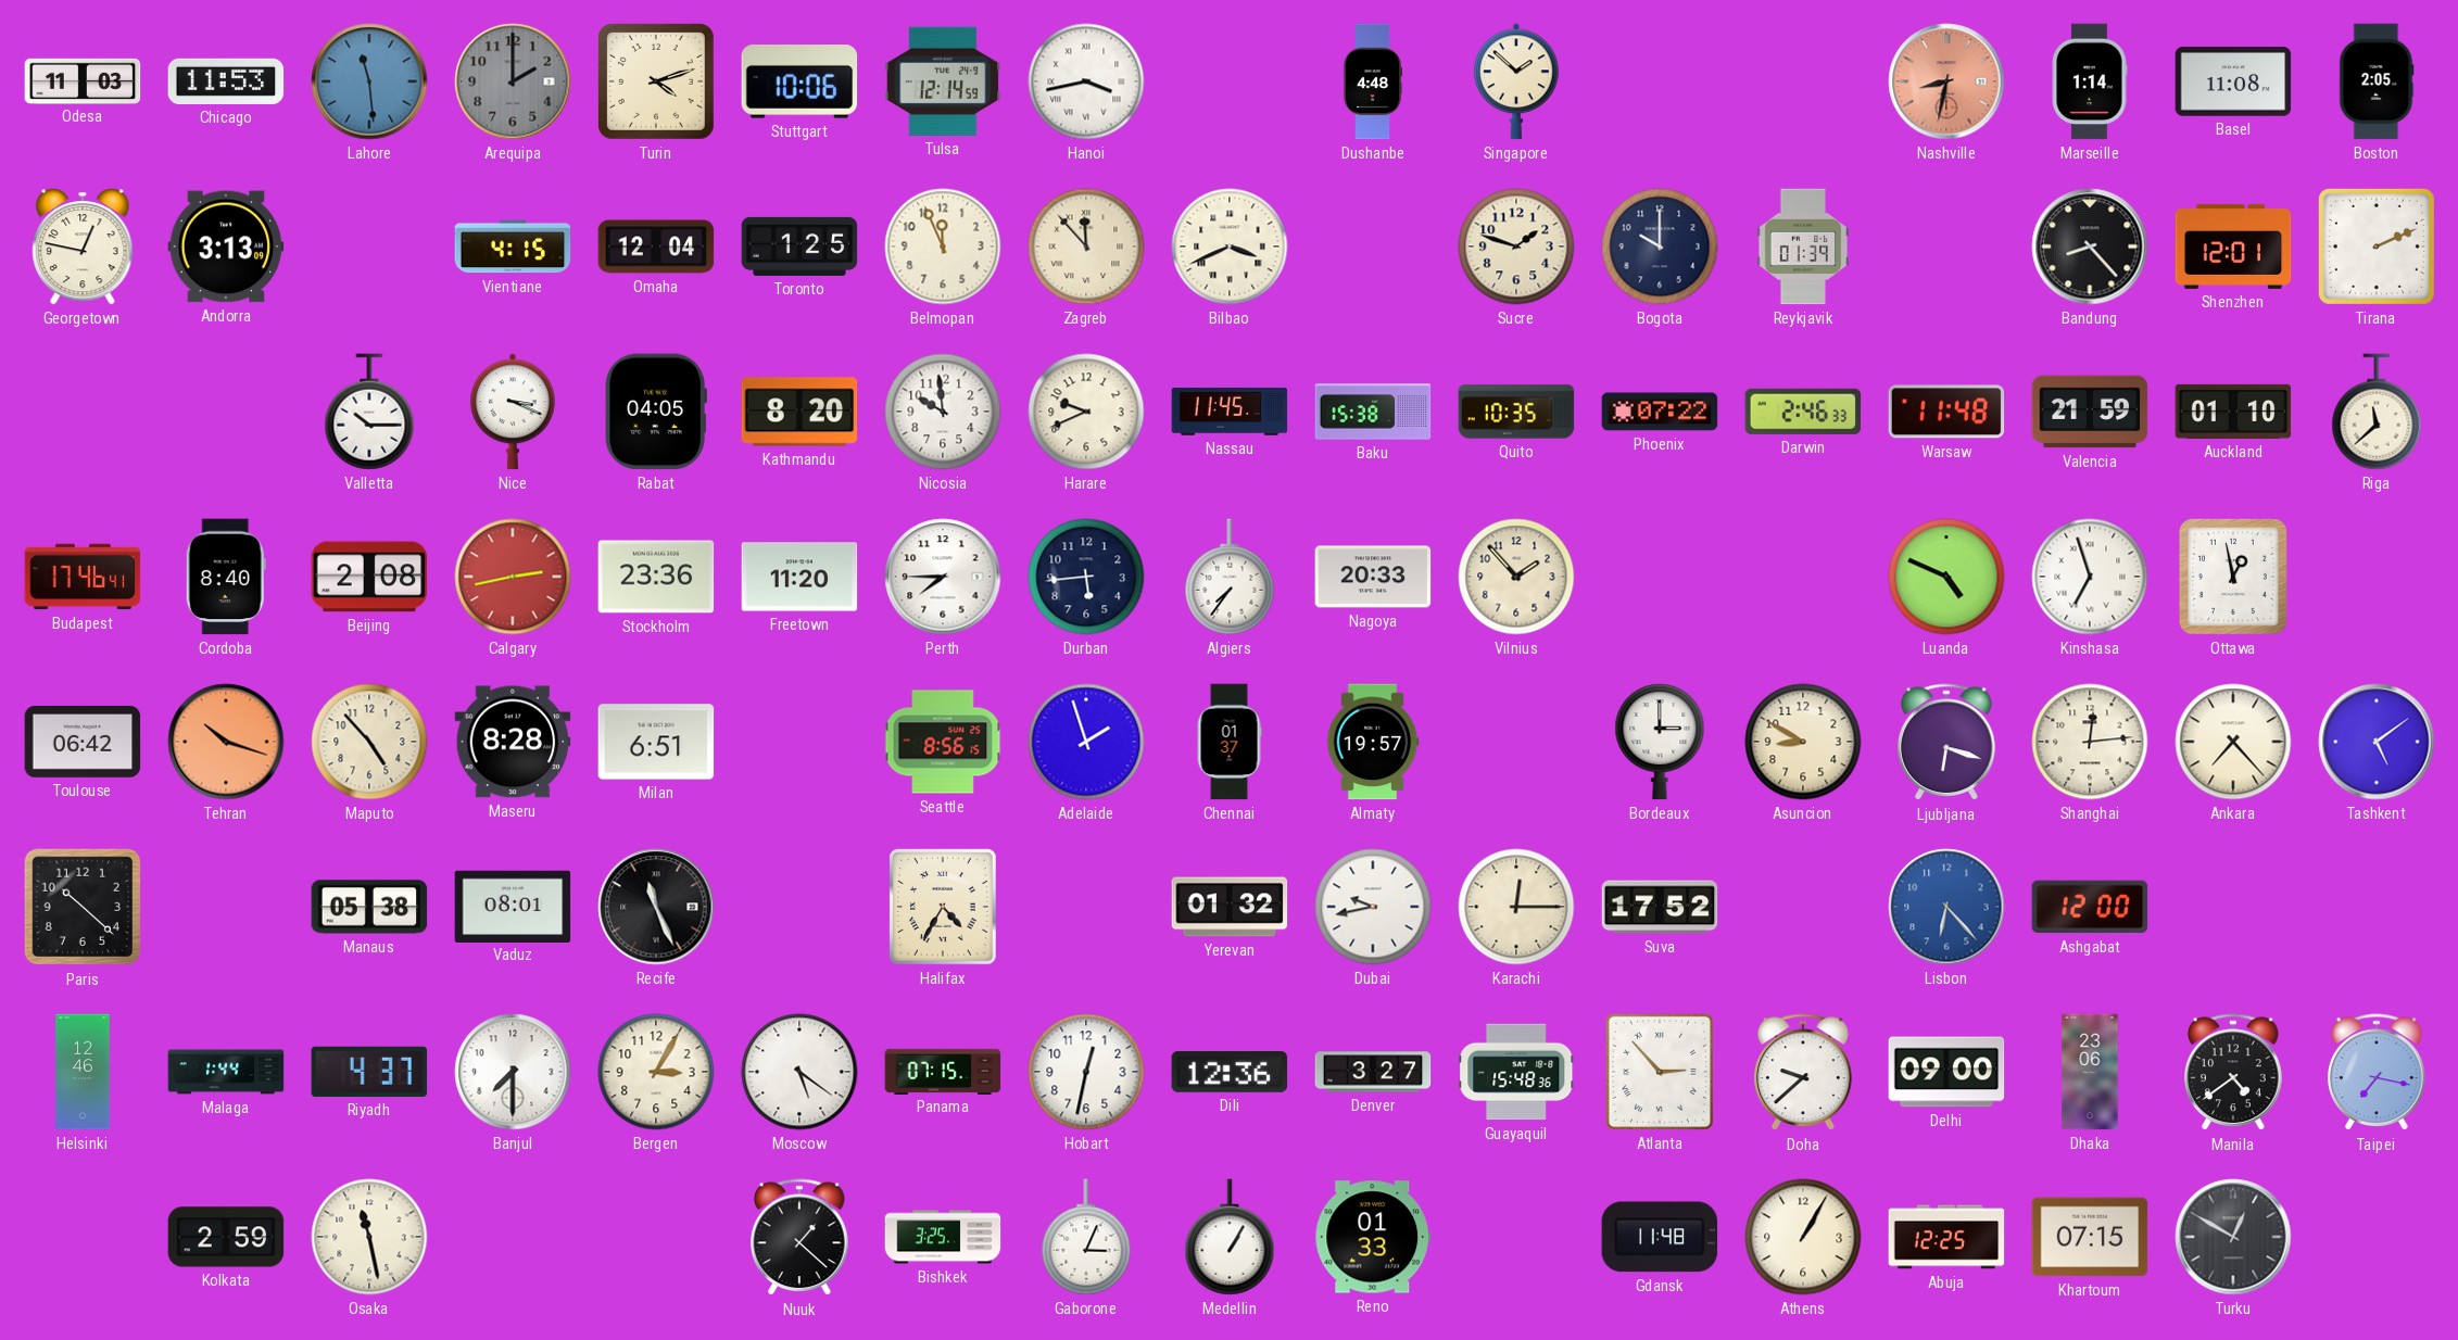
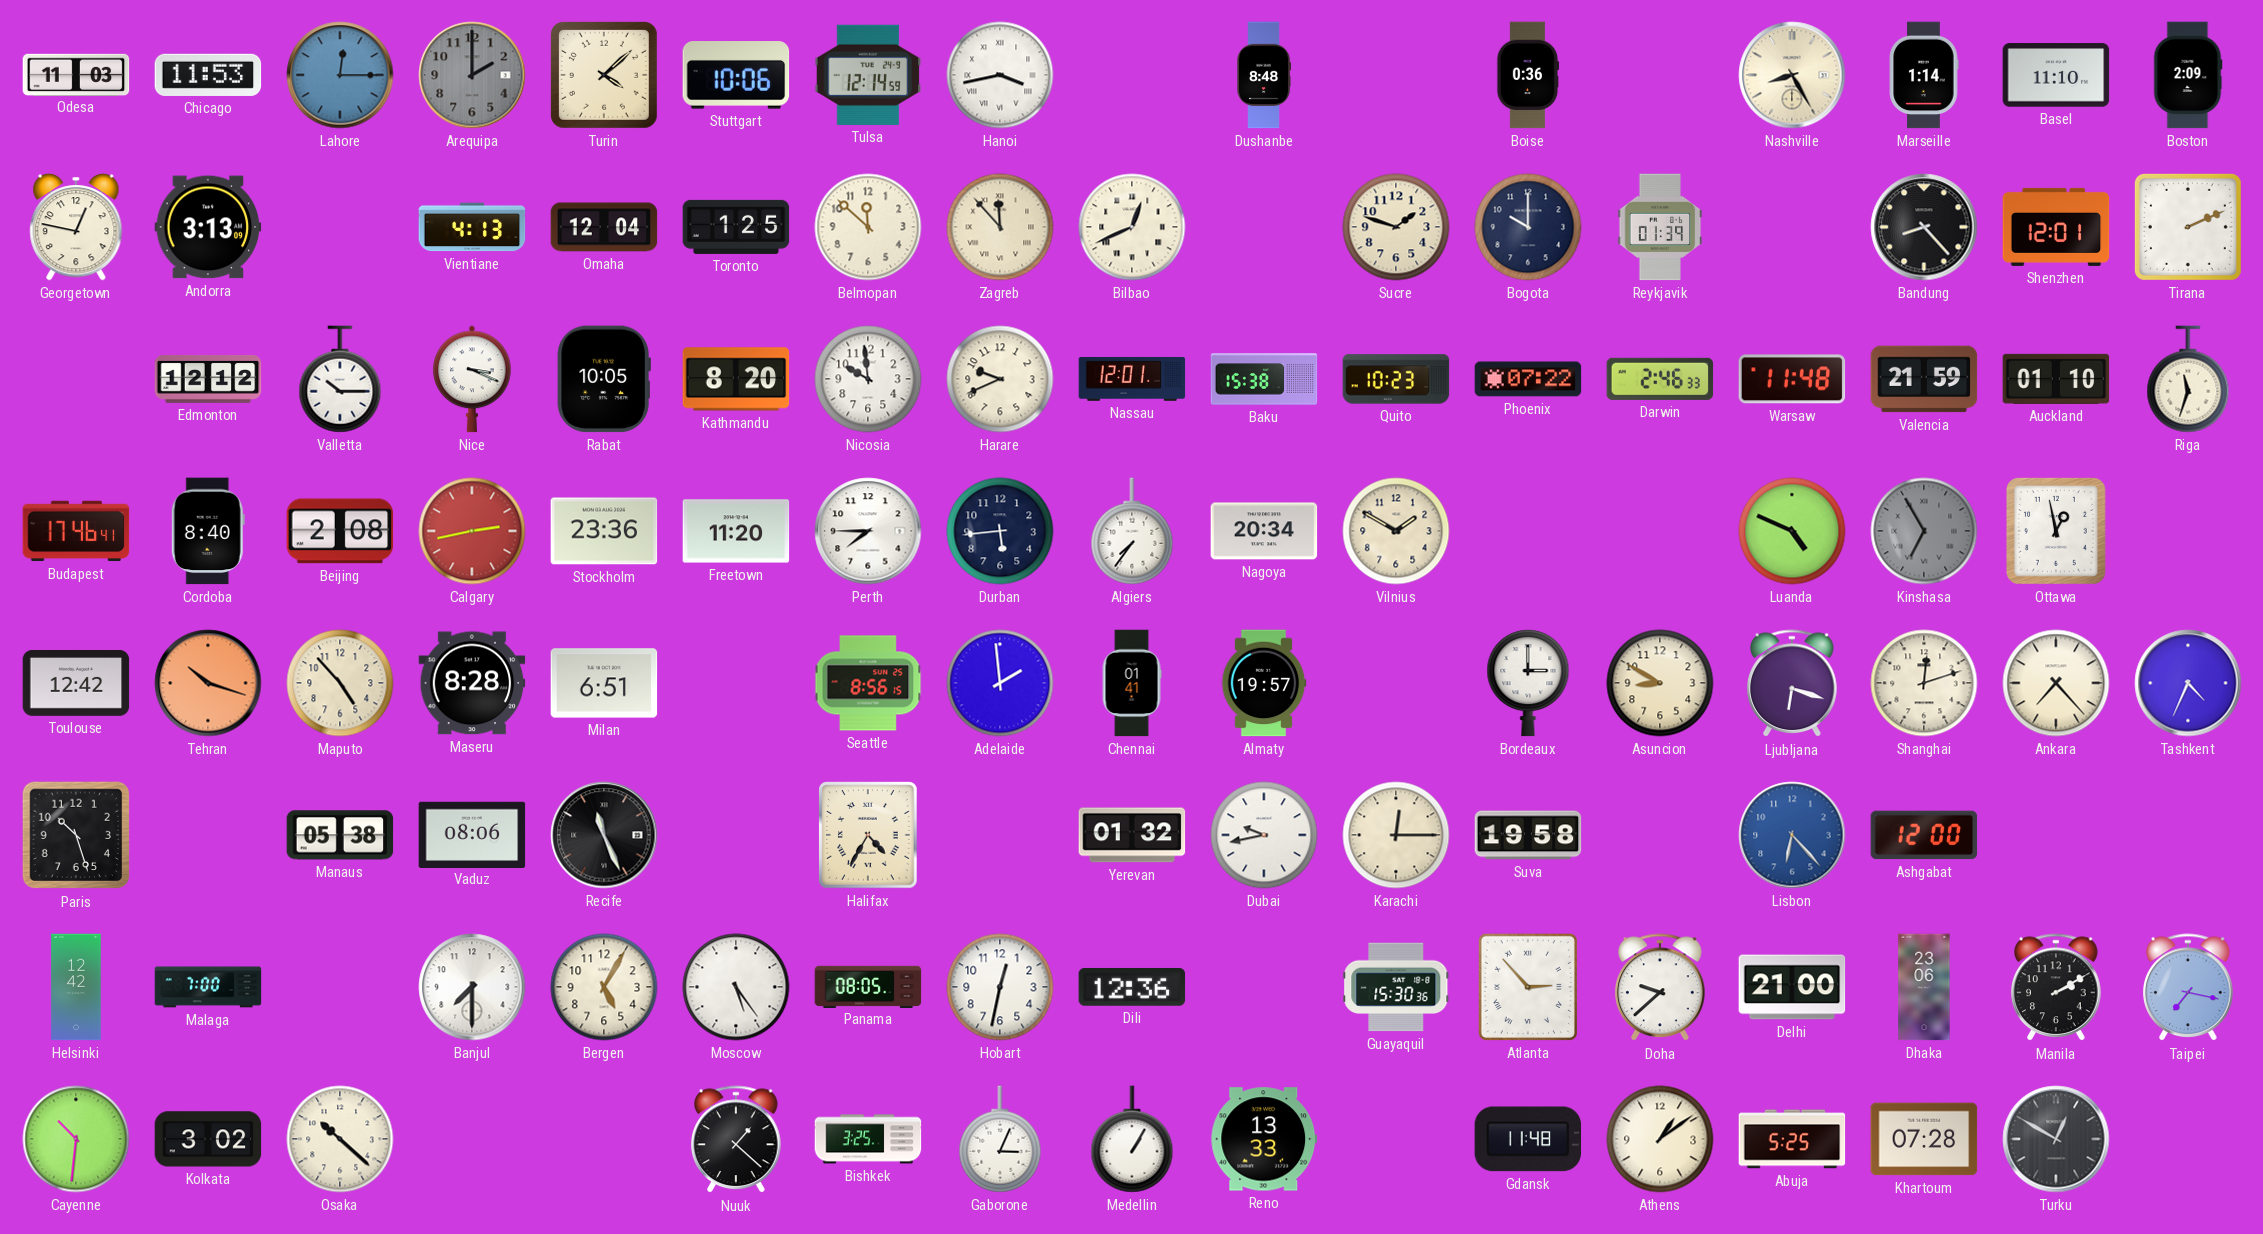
Lahore: 11:29 -> 12:15 (340, 75)
Turin: 4:12 -> 4:08 (604, 75)
Dushanbe: 4:48 -> 8:48 (1264, 75)
Singapore: 1:52 -> none (1517, 81)
Boise: none -> 0:36 (1528, 75)
Nashville: 8:32 -> 8:25 (1792, 75)
Nashville dial: salmon -> cream (1792, 75)
Basel: 11:08 -> 11:10 (2056, 75)
Boston: 2:05 -> 2:09 (2188, 75)
Vientiane: 4:15 -> 4:13 (472, 227)
Belmopan: 11:56 -> 11:52 (868, 227)
Bilbao: 3:41 -> 12:41 (1132, 227)
Edmonton: none -> 12:12 (208, 379)
Rabat: 04:05 -> 10:05 (604, 379)
Nassau: 11:45 -> 12:01 (1132, 379)
Quito: 10:35 -> 10:23 (1396, 379)
Riga: 11:38 -> 11:33 (2188, 379)
Nagoya: 20:33 -> 20:34 (1264, 531)
Vilnius: 1:53 -> 1:50 (1396, 531)
Kinshasa: 6:57 -> 6:55 (1924, 531)
Kinshasa dial: white -> grey (1924, 531)
Toulouse: 06:42 -> 12:42 (76, 683)
Adelaide: 1:57 -> 1:59 (1000, 683)
Chennai: 01:37 -> 01:41 (1132, 683)
Shanghai: 12:14 -> 12:12 (1924, 683)
Tashkent: 5:09 -> 4:34 (2188, 683)
Paris: 10:22 -> 10:27 (76, 835)
Vaduz: 08:01 -> 08:06 (472, 834)
Suva: 17:52 -> 19:58 (1528, 835)
Helsinki: 12:46 -> 12:42 (76, 987)
Malaga: 1:44 -> 7:00 (208, 987)
Riyadh: 4:37 -> none (369, 1072)
Bergen: 3:05 -> 5:05 (604, 987)
Moscow: 5:21 -> 5:24 (736, 987)
Panama: 07:15 -> 08:05 (868, 986)
Denver: 3:27 -> none (1373, 1072)
Guayaquil: 15:48 -> 15:30 (1396, 987)
Delhi: 09:00 -> 21:00 (1792, 987)
Manila: 4:39 -> 2:10 (2056, 988)
Cayenne: none -> 10:31 (76, 1139)
Kolkata: 2:59 -> 3:02 (208, 1139)
Osaka: 11:28 -> 10:22 (340, 1139)
Reno: 01:33 -> 13:33 (1264, 1139)
Athens: 1:05 -> 1:09 (1660, 1139)
Abuja: 12:25 -> 5:25 (1792, 1139)
Khartoum: 07:15 -> 07:28 (1924, 1139)
